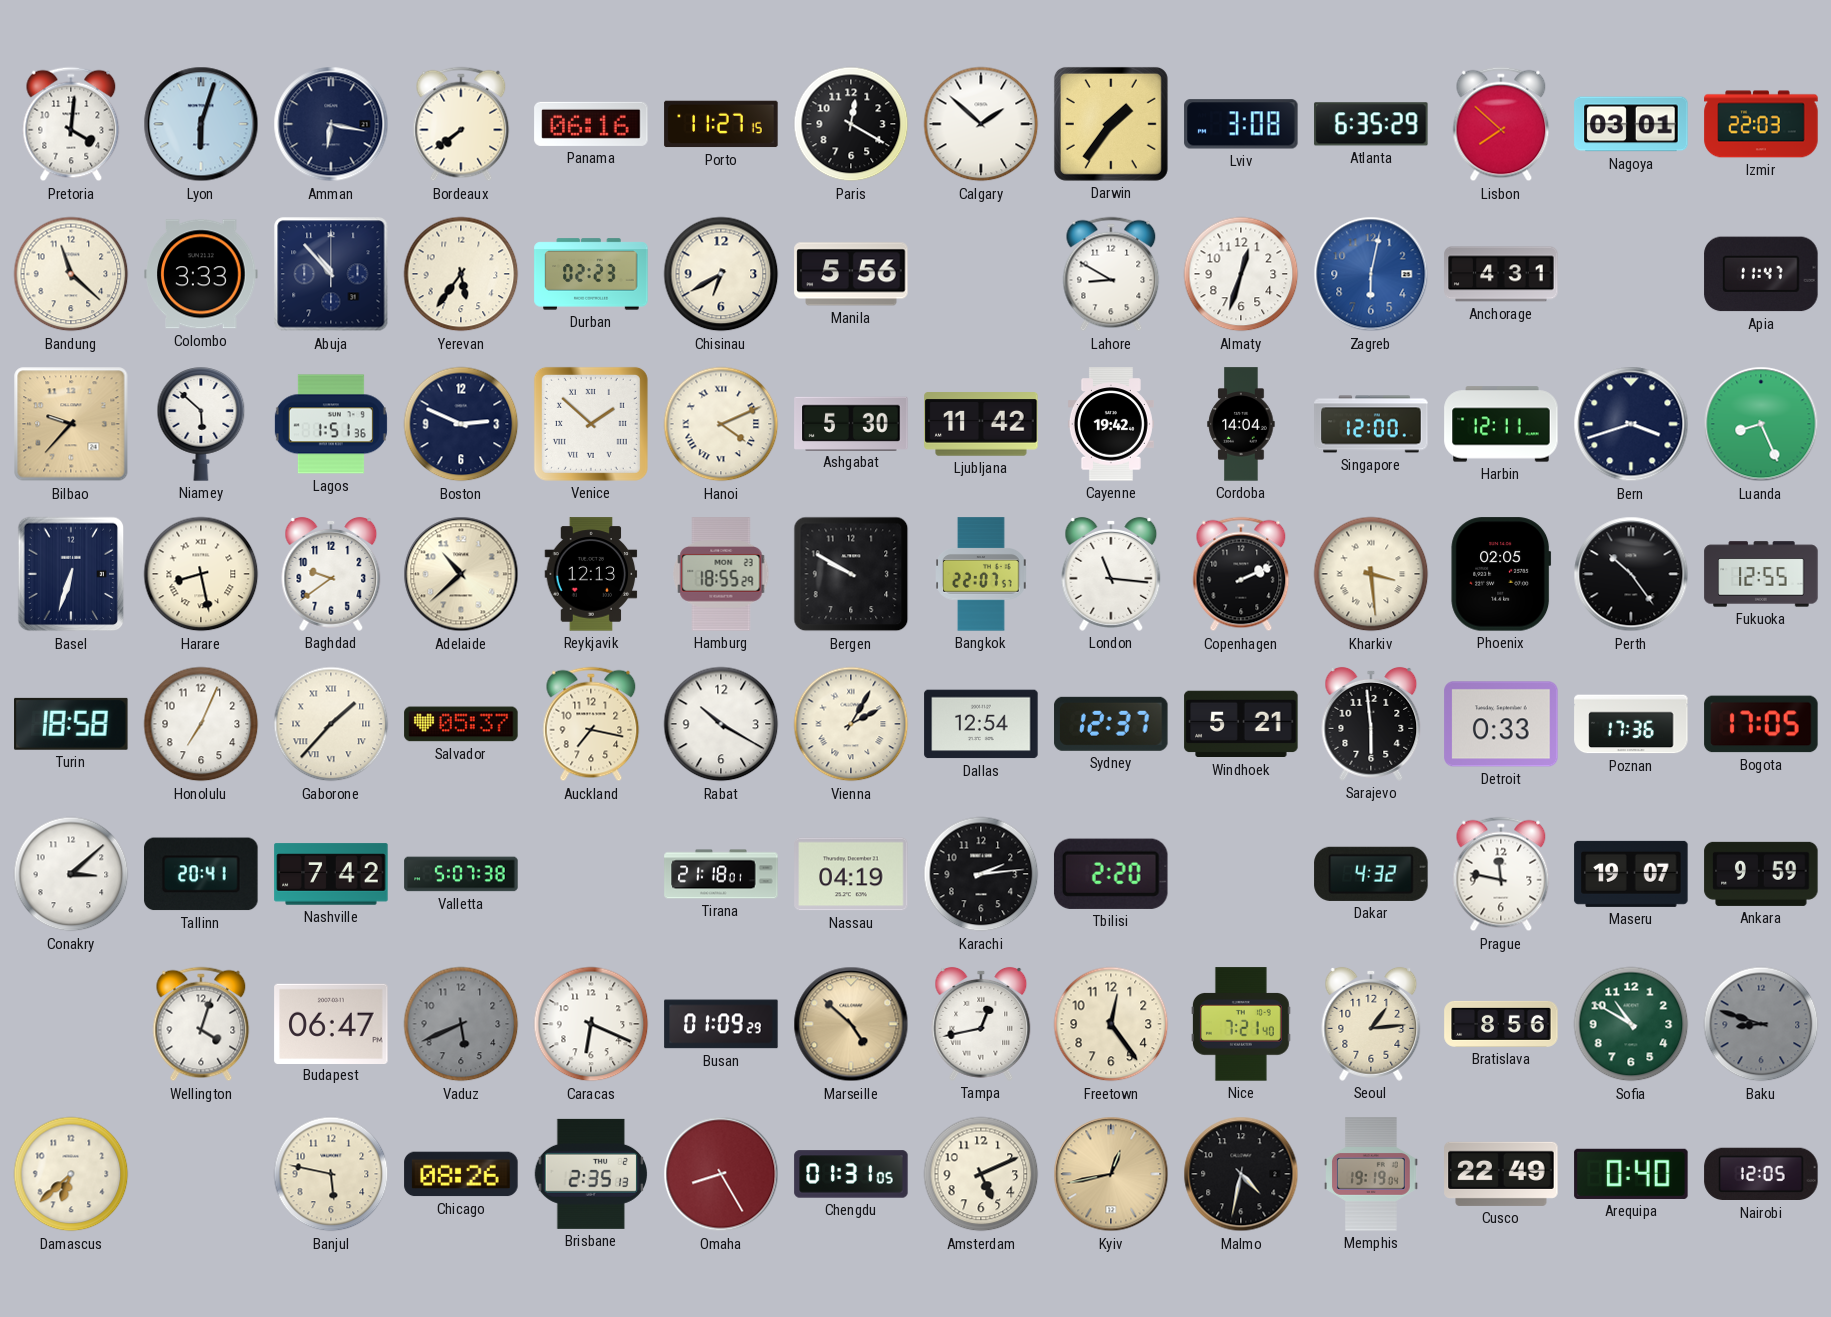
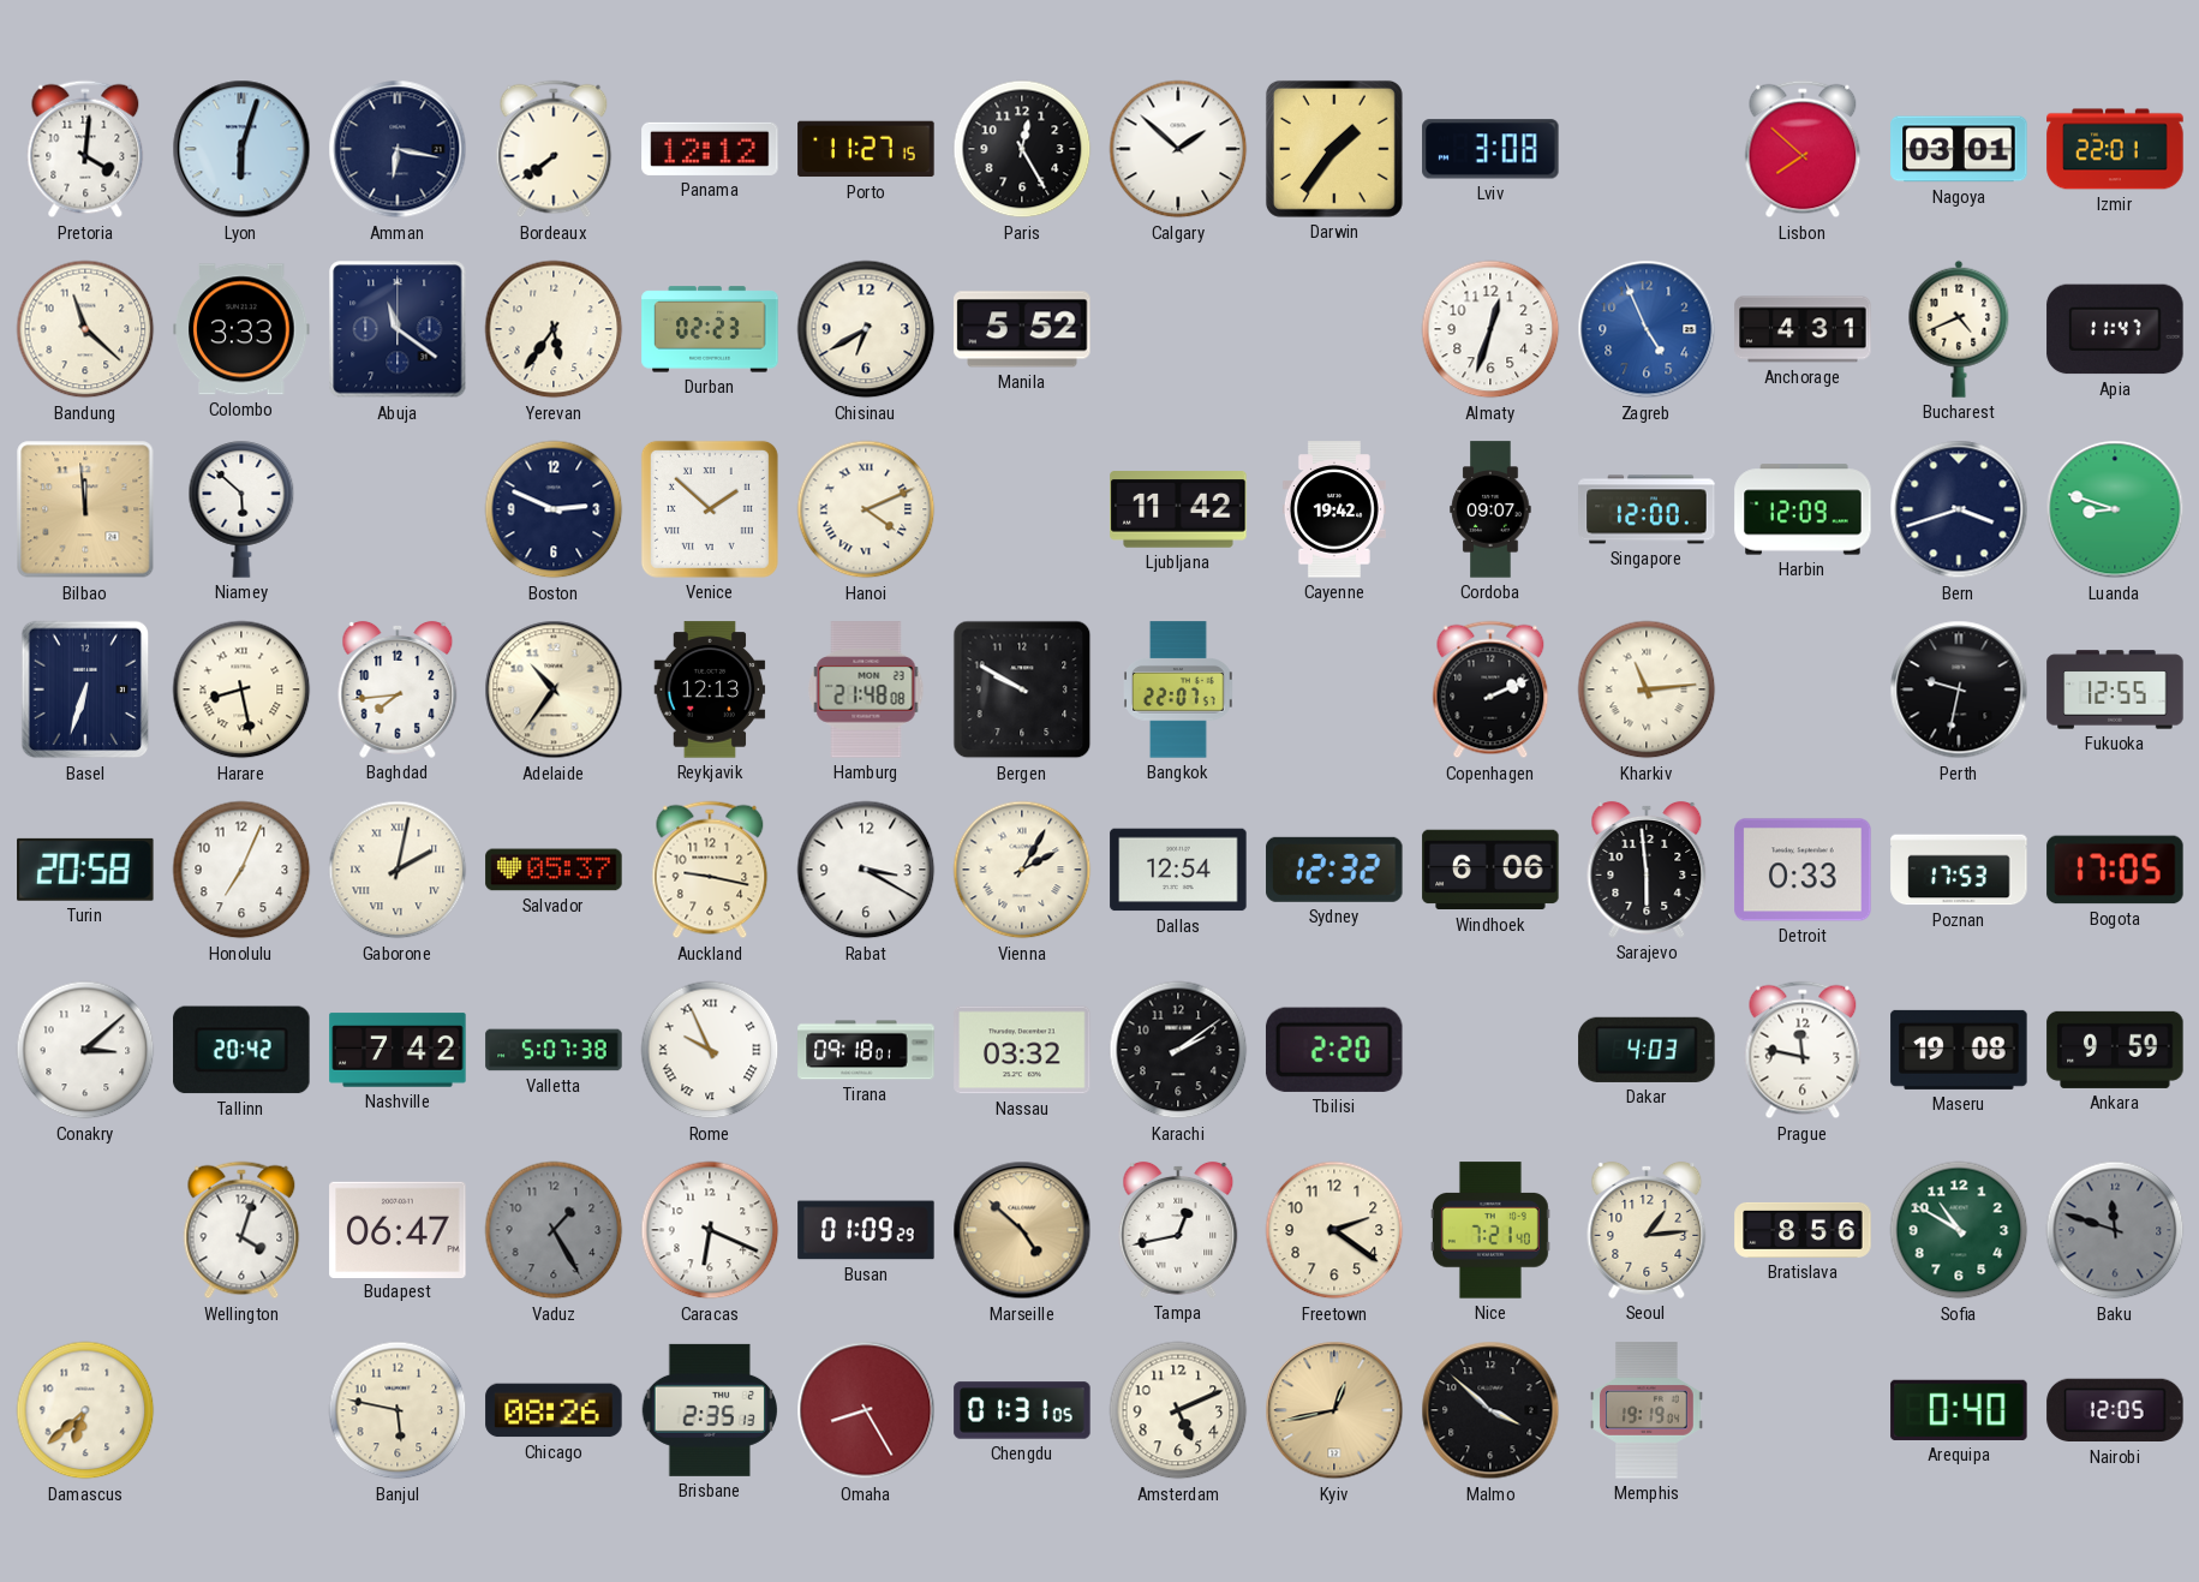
Panama: 06:16 -> 12:12 (710, 149)
Paris: 12:20 -> 12:25 (1022, 149)
Atlanta: 6:35 -> none (1371, 124)
Izmir: 22:03 -> 22:01 (2115, 149)
Abuja: 10:53 -> 11:21 (398, 329)
Manila: 5:56 -> 5:52 (1022, 329)
Lahore: 8:50 -> none (1111, 274)
Zagreb: 6:02 -> 4:56 (1647, 329)
Bucharest: none -> 4:41 (1959, 329)
Bilbao: 9:37 -> 11:59 (85, 509)
Lagos: 1:51 -> none (331, 424)
Ashgabat: 5:30 -> none (851, 423)
Cordoba: 14:04 -> 09:07 (1490, 509)
Harbin: 12:11 -> 12:09 (1803, 509)
Luanda: 8:26 -> 8:48 (2115, 509)
Baghdad: 9:39 -> 7:44 (398, 689)
Adelaide: 10:38 -> 10:36 (554, 689)
Hamburg: 18:55 -> 21:48 (866, 689)
London: 11:16 -> none (1111, 574)
Kharkiv: 3:29 -> 11:14 (1647, 689)
Phoenix: 02:05 -> none (1501, 574)
Perth: 10:24 -> 9:32 (1959, 689)
Turin: 18:58 -> 20:58 (85, 870)
Gaborone: 1:37 -> 2:02 (398, 870)
Auckland: 7:17 -> 9:17 (710, 870)
Rabat: 10:20 -> 3:20 (866, 870)
Sydney: 12:37 -> 12:32 (1334, 870)
Windhoek: 5:21 -> 6:06 (1490, 870)
Poznan: 17:36 -> 17:53 (1959, 870)
Tallinn: 20:41 -> 20:42 (241, 1050)
Rome: none -> 9:56 (710, 1050)
Tirana: 21:18 -> 09:18 (866, 1050)
Nassau: 04:19 -> 03:32 (1022, 1050)
Karachi: 2:14 -> 2:09 (1178, 1050)
Dakar: 4:32 -> 4:03 (1647, 1050)
Maseru: 19:07 -> 19:08 (1959, 1050)
Vaduz: 5:41 -> 1:25 (554, 1230)
Freetown: 12:24 -> 2:21 (1334, 1230)
Baku: 8:48 -> 11:48 (2115, 1230)
Malmo: 4:32 -> 3:52 (1490, 1410)
Cusco: 22:49 -> none (1501, 1174)
